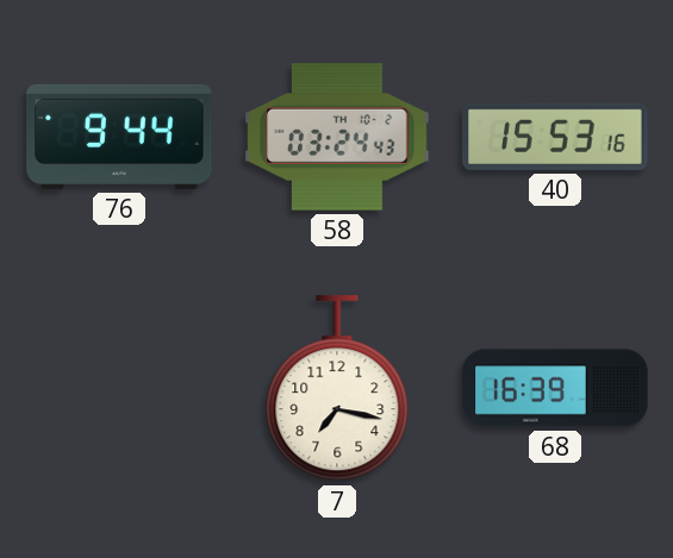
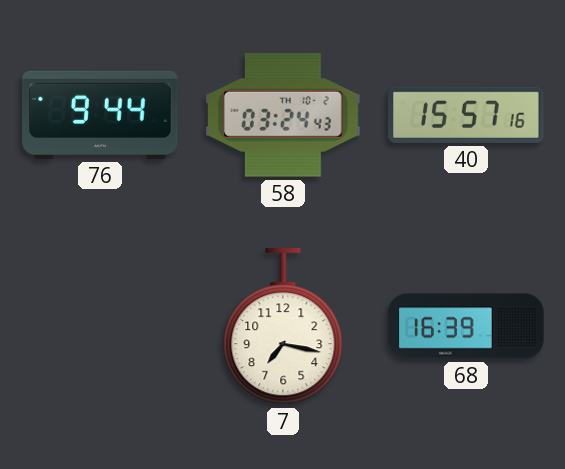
40: 15:53 -> 15:57 (466, 115)
